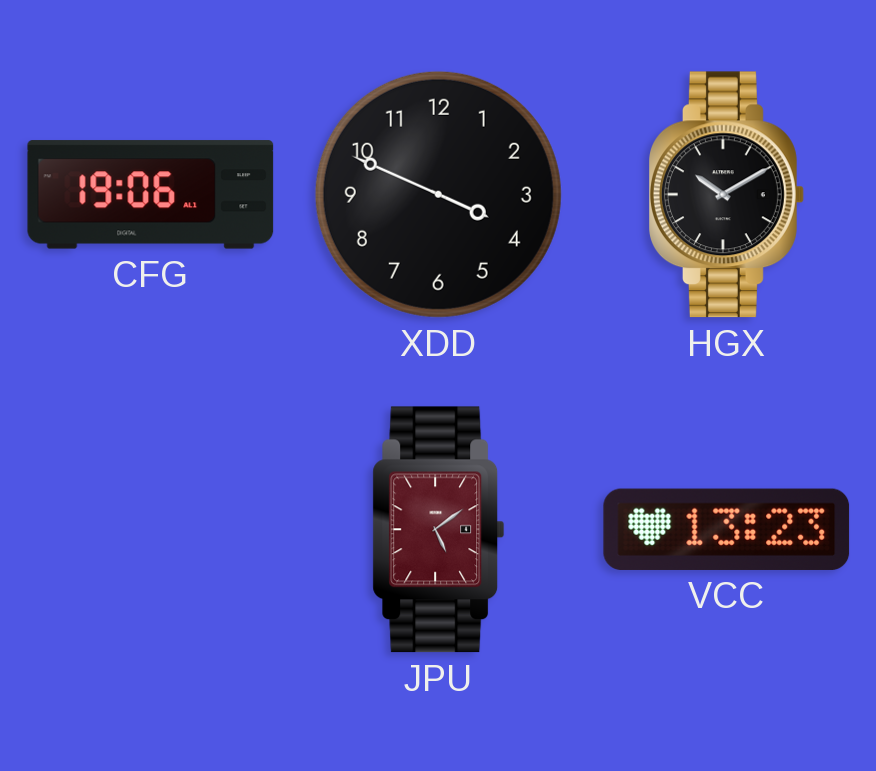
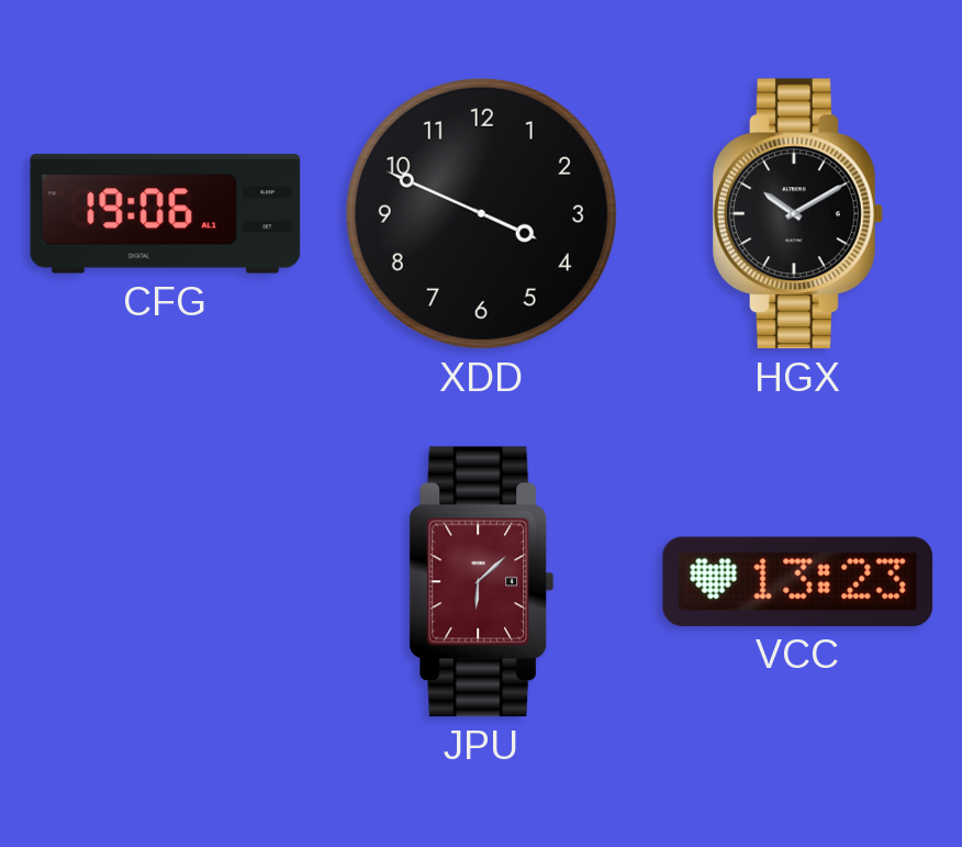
JPU: 5:09 -> 6:08 (482, 582)
